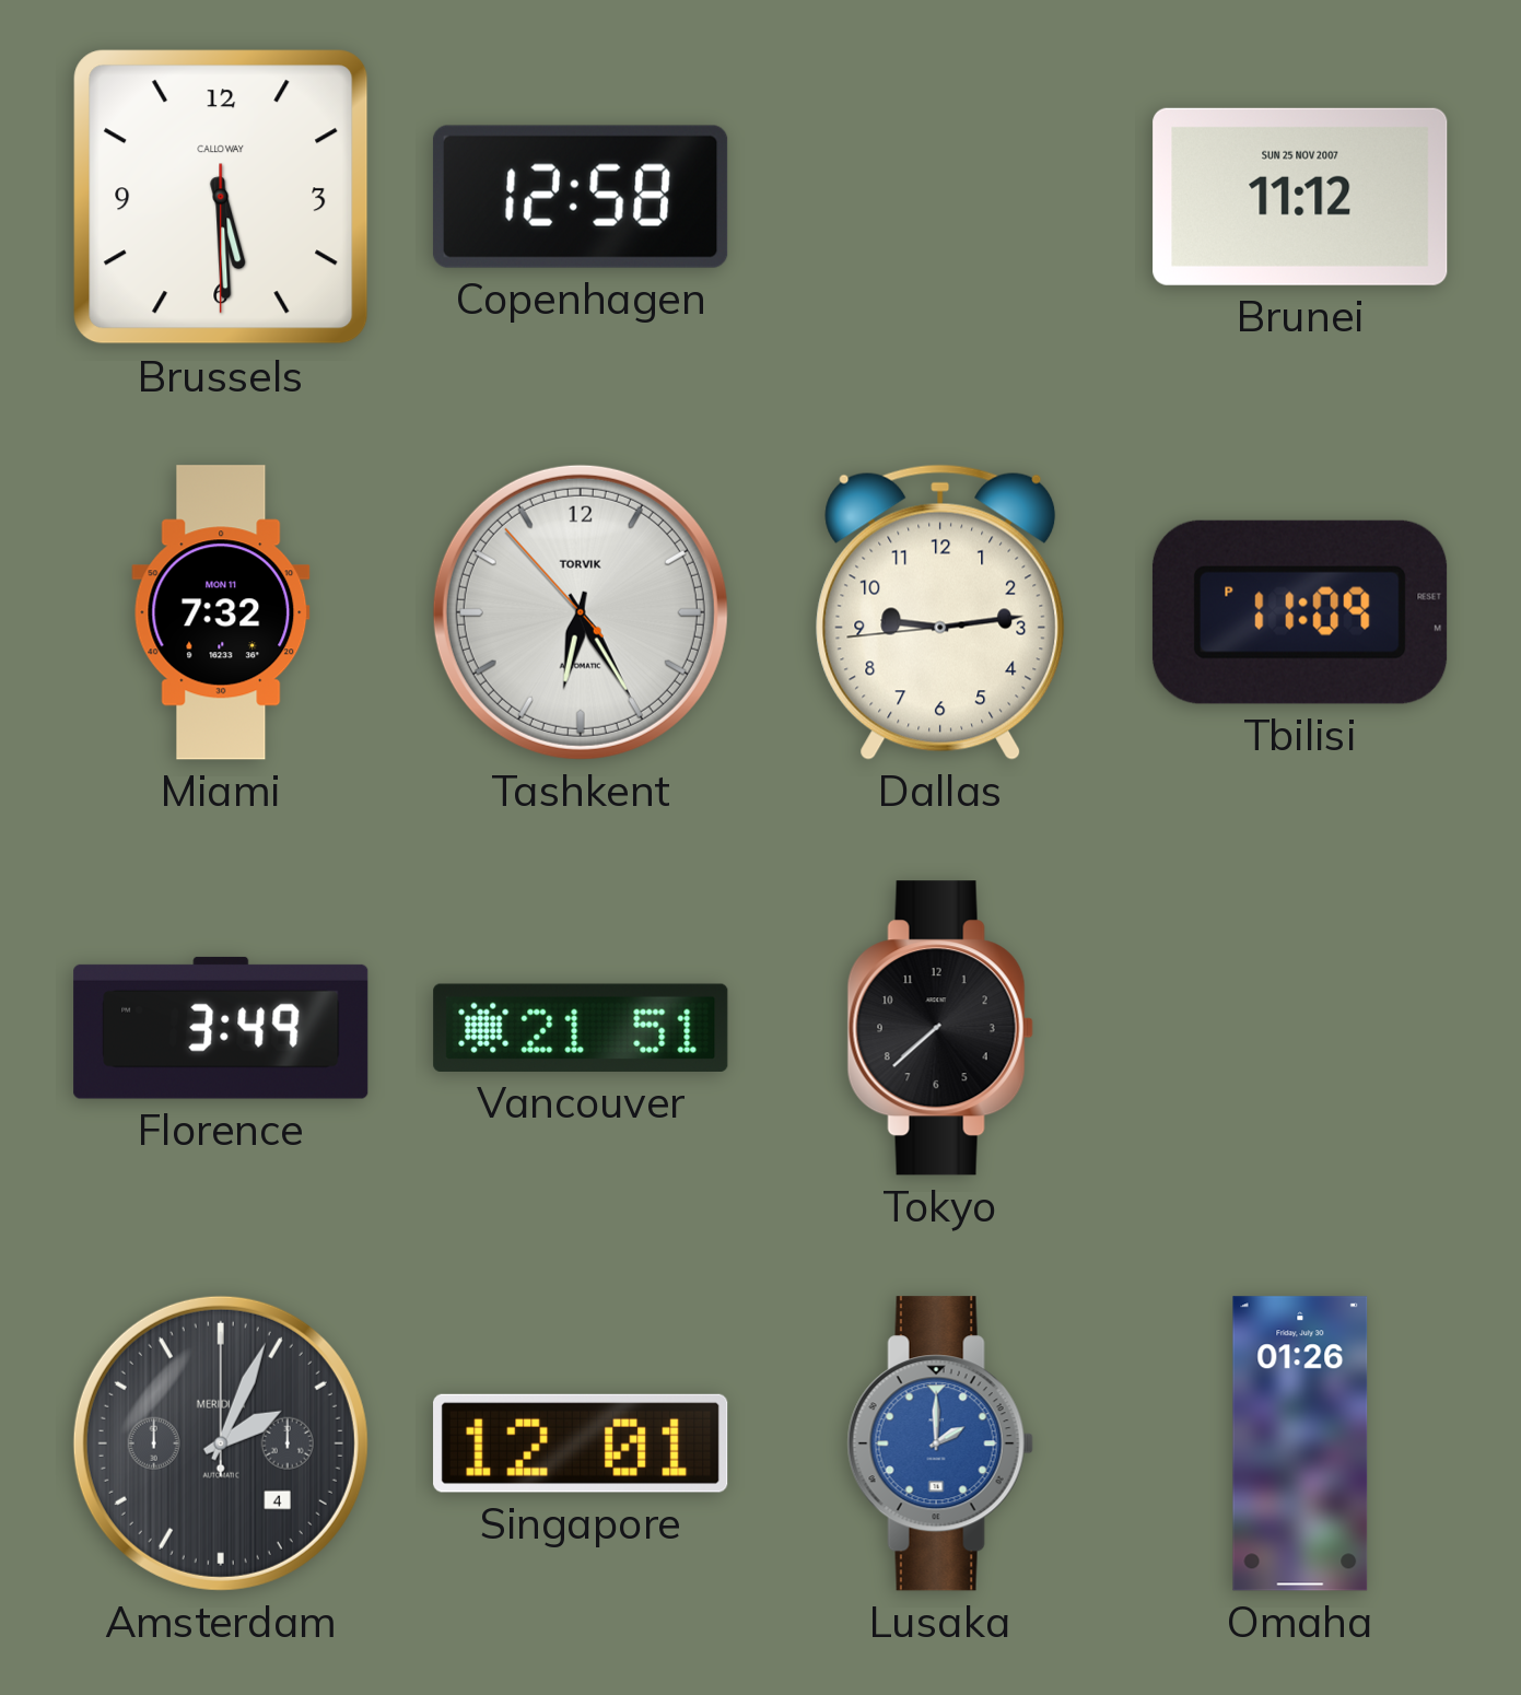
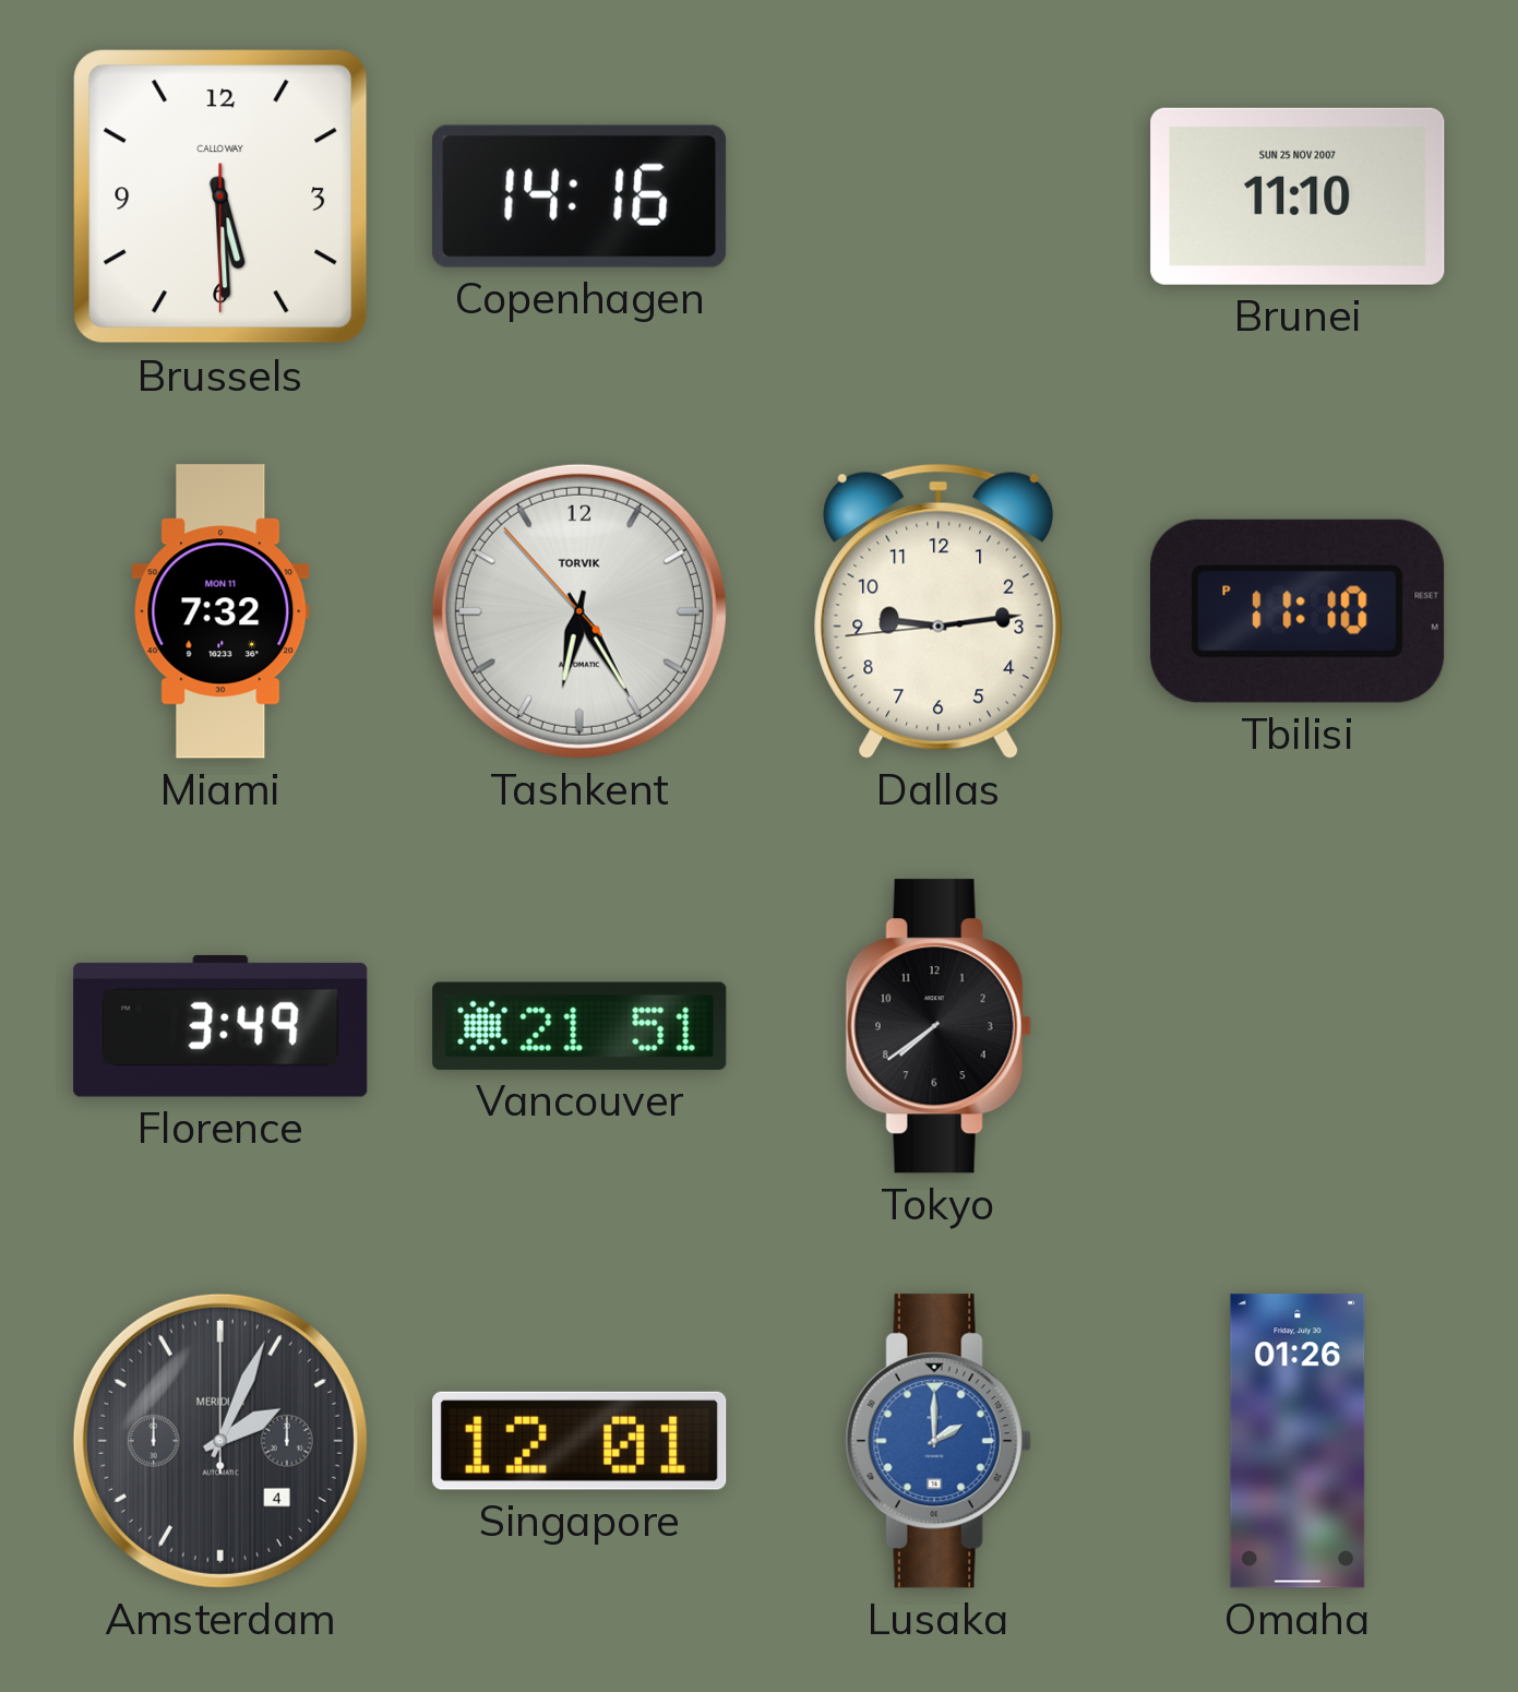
Copenhagen: 12:58 -> 14:16 (579, 196)
Brunei: 11:12 -> 11:10 (1298, 196)
Tbilisi: 11:09 -> 11:10 (1298, 611)
Tokyo: 7:38 -> 7:39 (939, 1026)
